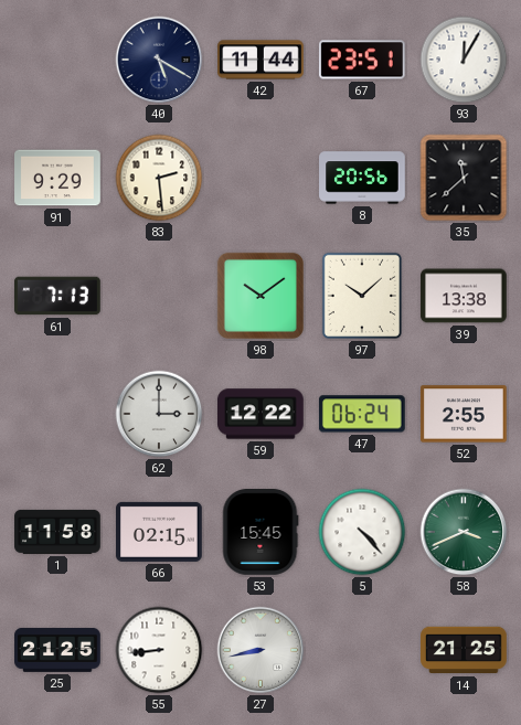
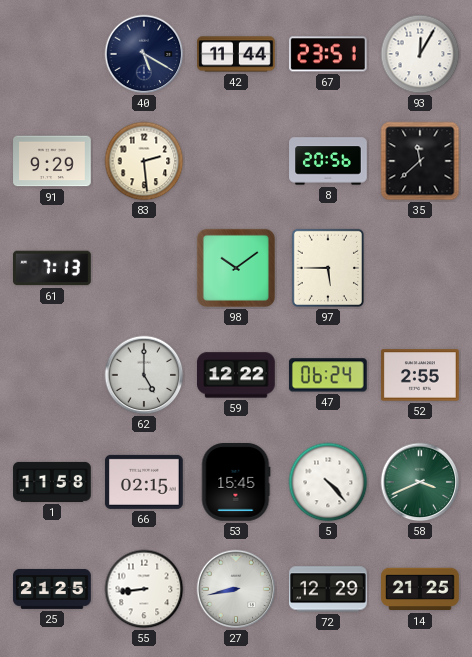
97: 10:08 -> 5:45 (328, 268)
39: 13:38 -> none (464, 296)
62: 3:00 -> 5:00 (144, 375)
72: none -> 12:29 (329, 589)
